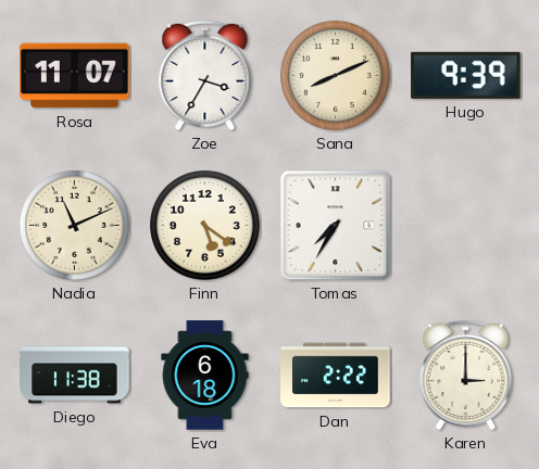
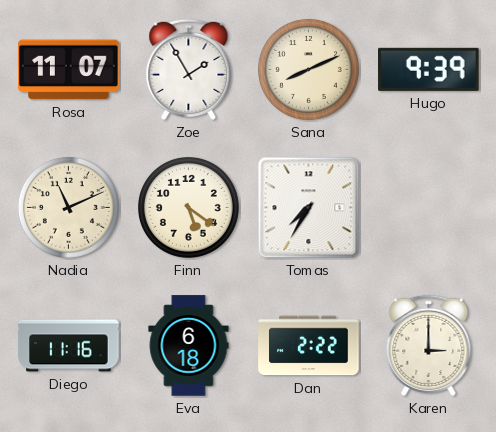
Zoe: 3:35 -> 1:55 (189, 69)
Diego: 11:38 -> 11:16 (69, 346)
